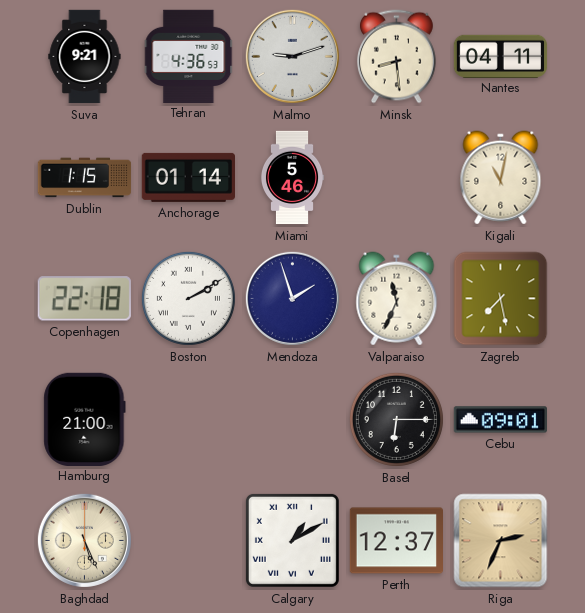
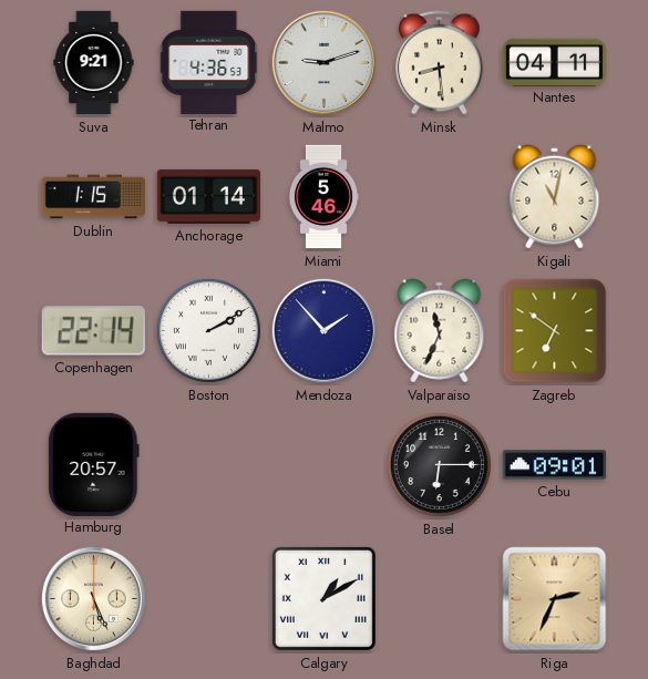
Copenhagen: 22:18 -> 22:14 (93, 331)
Mendoza: 1:57 -> 1:53 (323, 330)
Zagreb: 7:28 -> 6:51 (555, 331)
Hamburg: 21:00 -> 20:57 (94, 464)
Perth: 12:37 -> none (396, 541)
